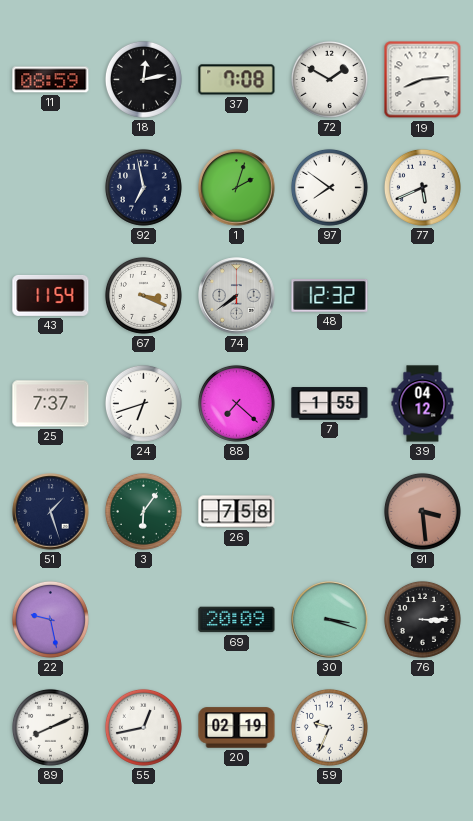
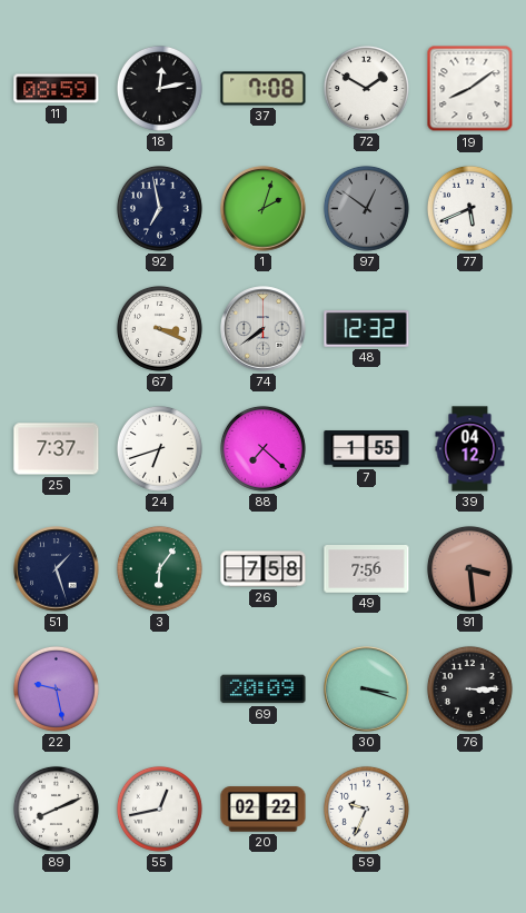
19: 8:14 -> 8:09 (470, 89)
97: 7:51 -> 12:51 (366, 208)
97 dial: white -> grey (366, 208)
43: 11:54 -> none (51, 295)
49: none -> 7:56 (367, 569)
20: 02:19 -> 02:22 (264, 810)
